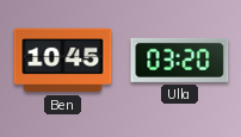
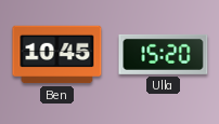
Ulla: 03:20 -> 15:20 (164, 54)
